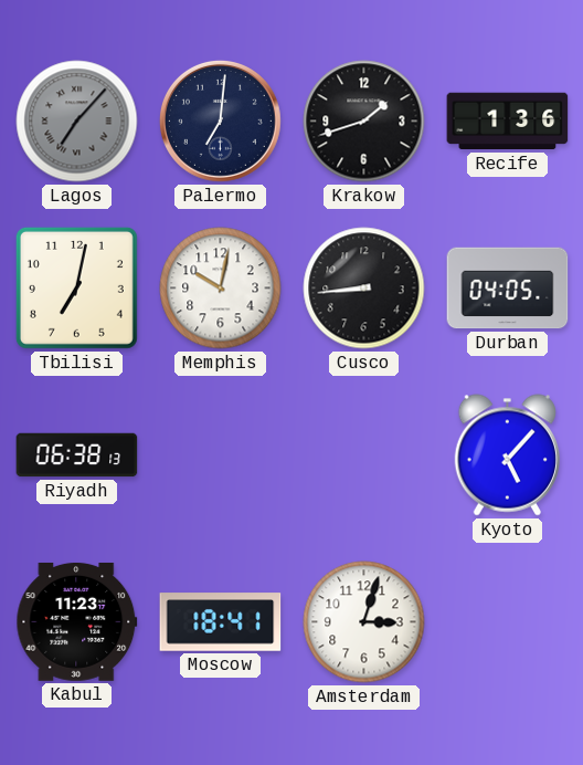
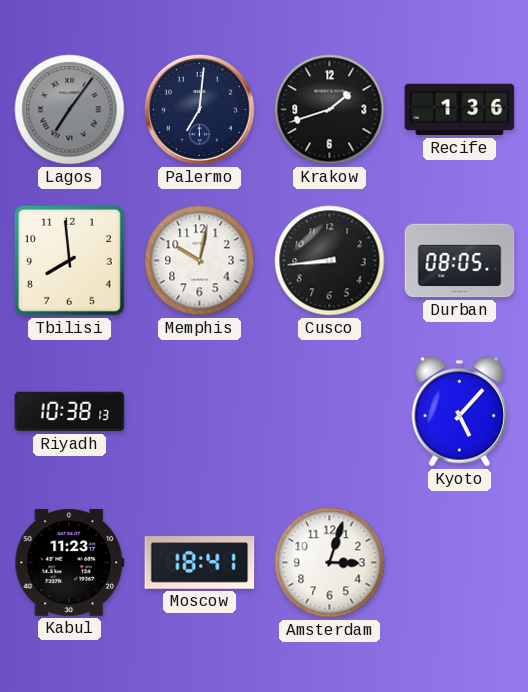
Lagos: 7:07 -> 7:06 (70, 110)
Tbilisi: 7:02 -> 7:59 (69, 260)
Durban: 04:05 -> 08:05 (460, 261)
Riyadh: 06:38 -> 10:38 (70, 412)
